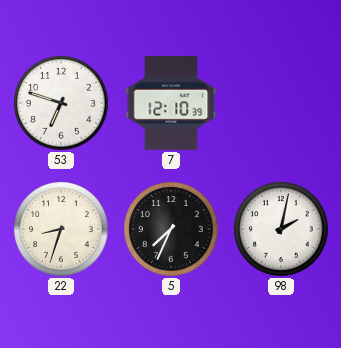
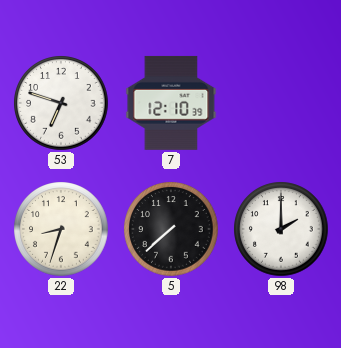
5: 7:34 -> 7:38 (171, 229)
98: 2:02 -> 2:00 (281, 229)
